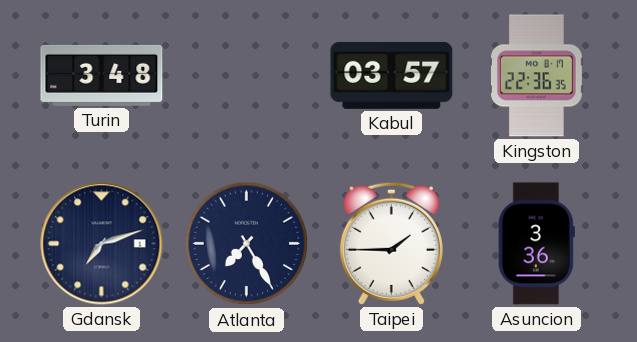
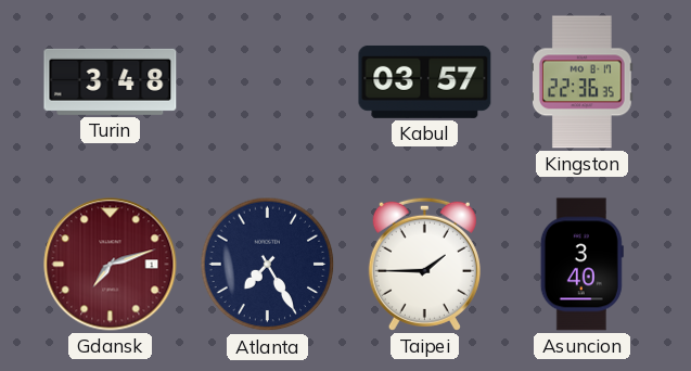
Gdansk dial: navy -> burgundy (111, 265)
Asuncion: 3:36 -> 3:40 (581, 265)
